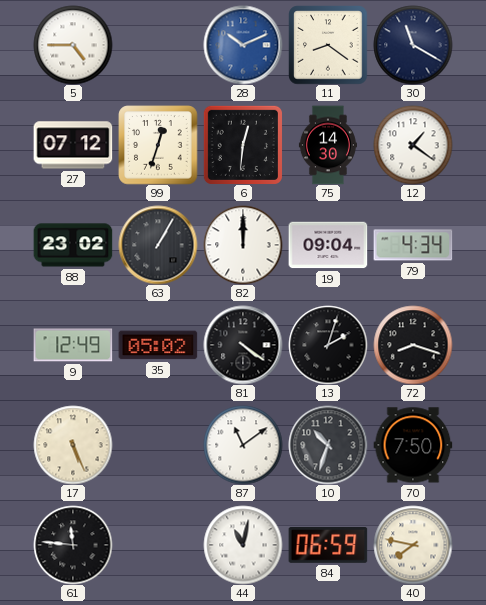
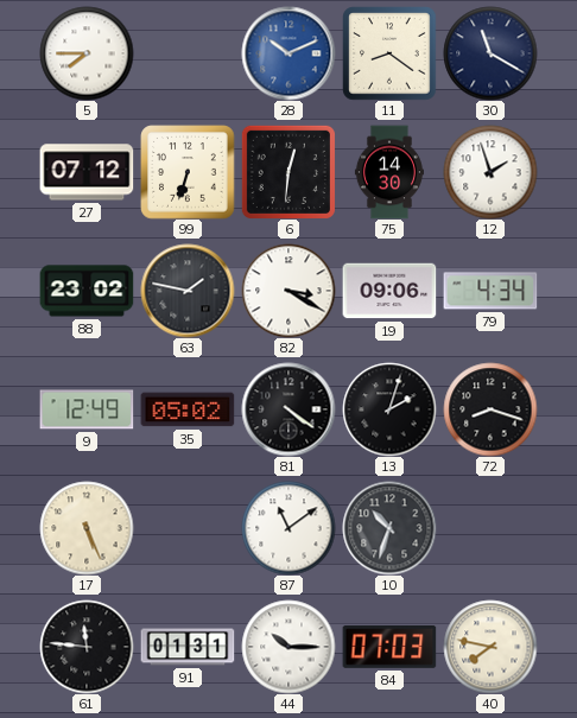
5: 4:45 -> 7:45 (87, 53)
99: 12:33 -> 6:33 (188, 172)
12: 1:21 -> 1:57 (490, 172)
63: 1:05 -> 1:47 (188, 291)
82: 12:00 -> 3:20 (288, 291)
19: 09:04 -> 09:06 (389, 291)
70: 7:50 -> none (413, 445)
91: none -> 01:31 (188, 647)
44: 11:02 -> 10:15 (288, 647)
84: 06:59 -> 07:03 (389, 648)
